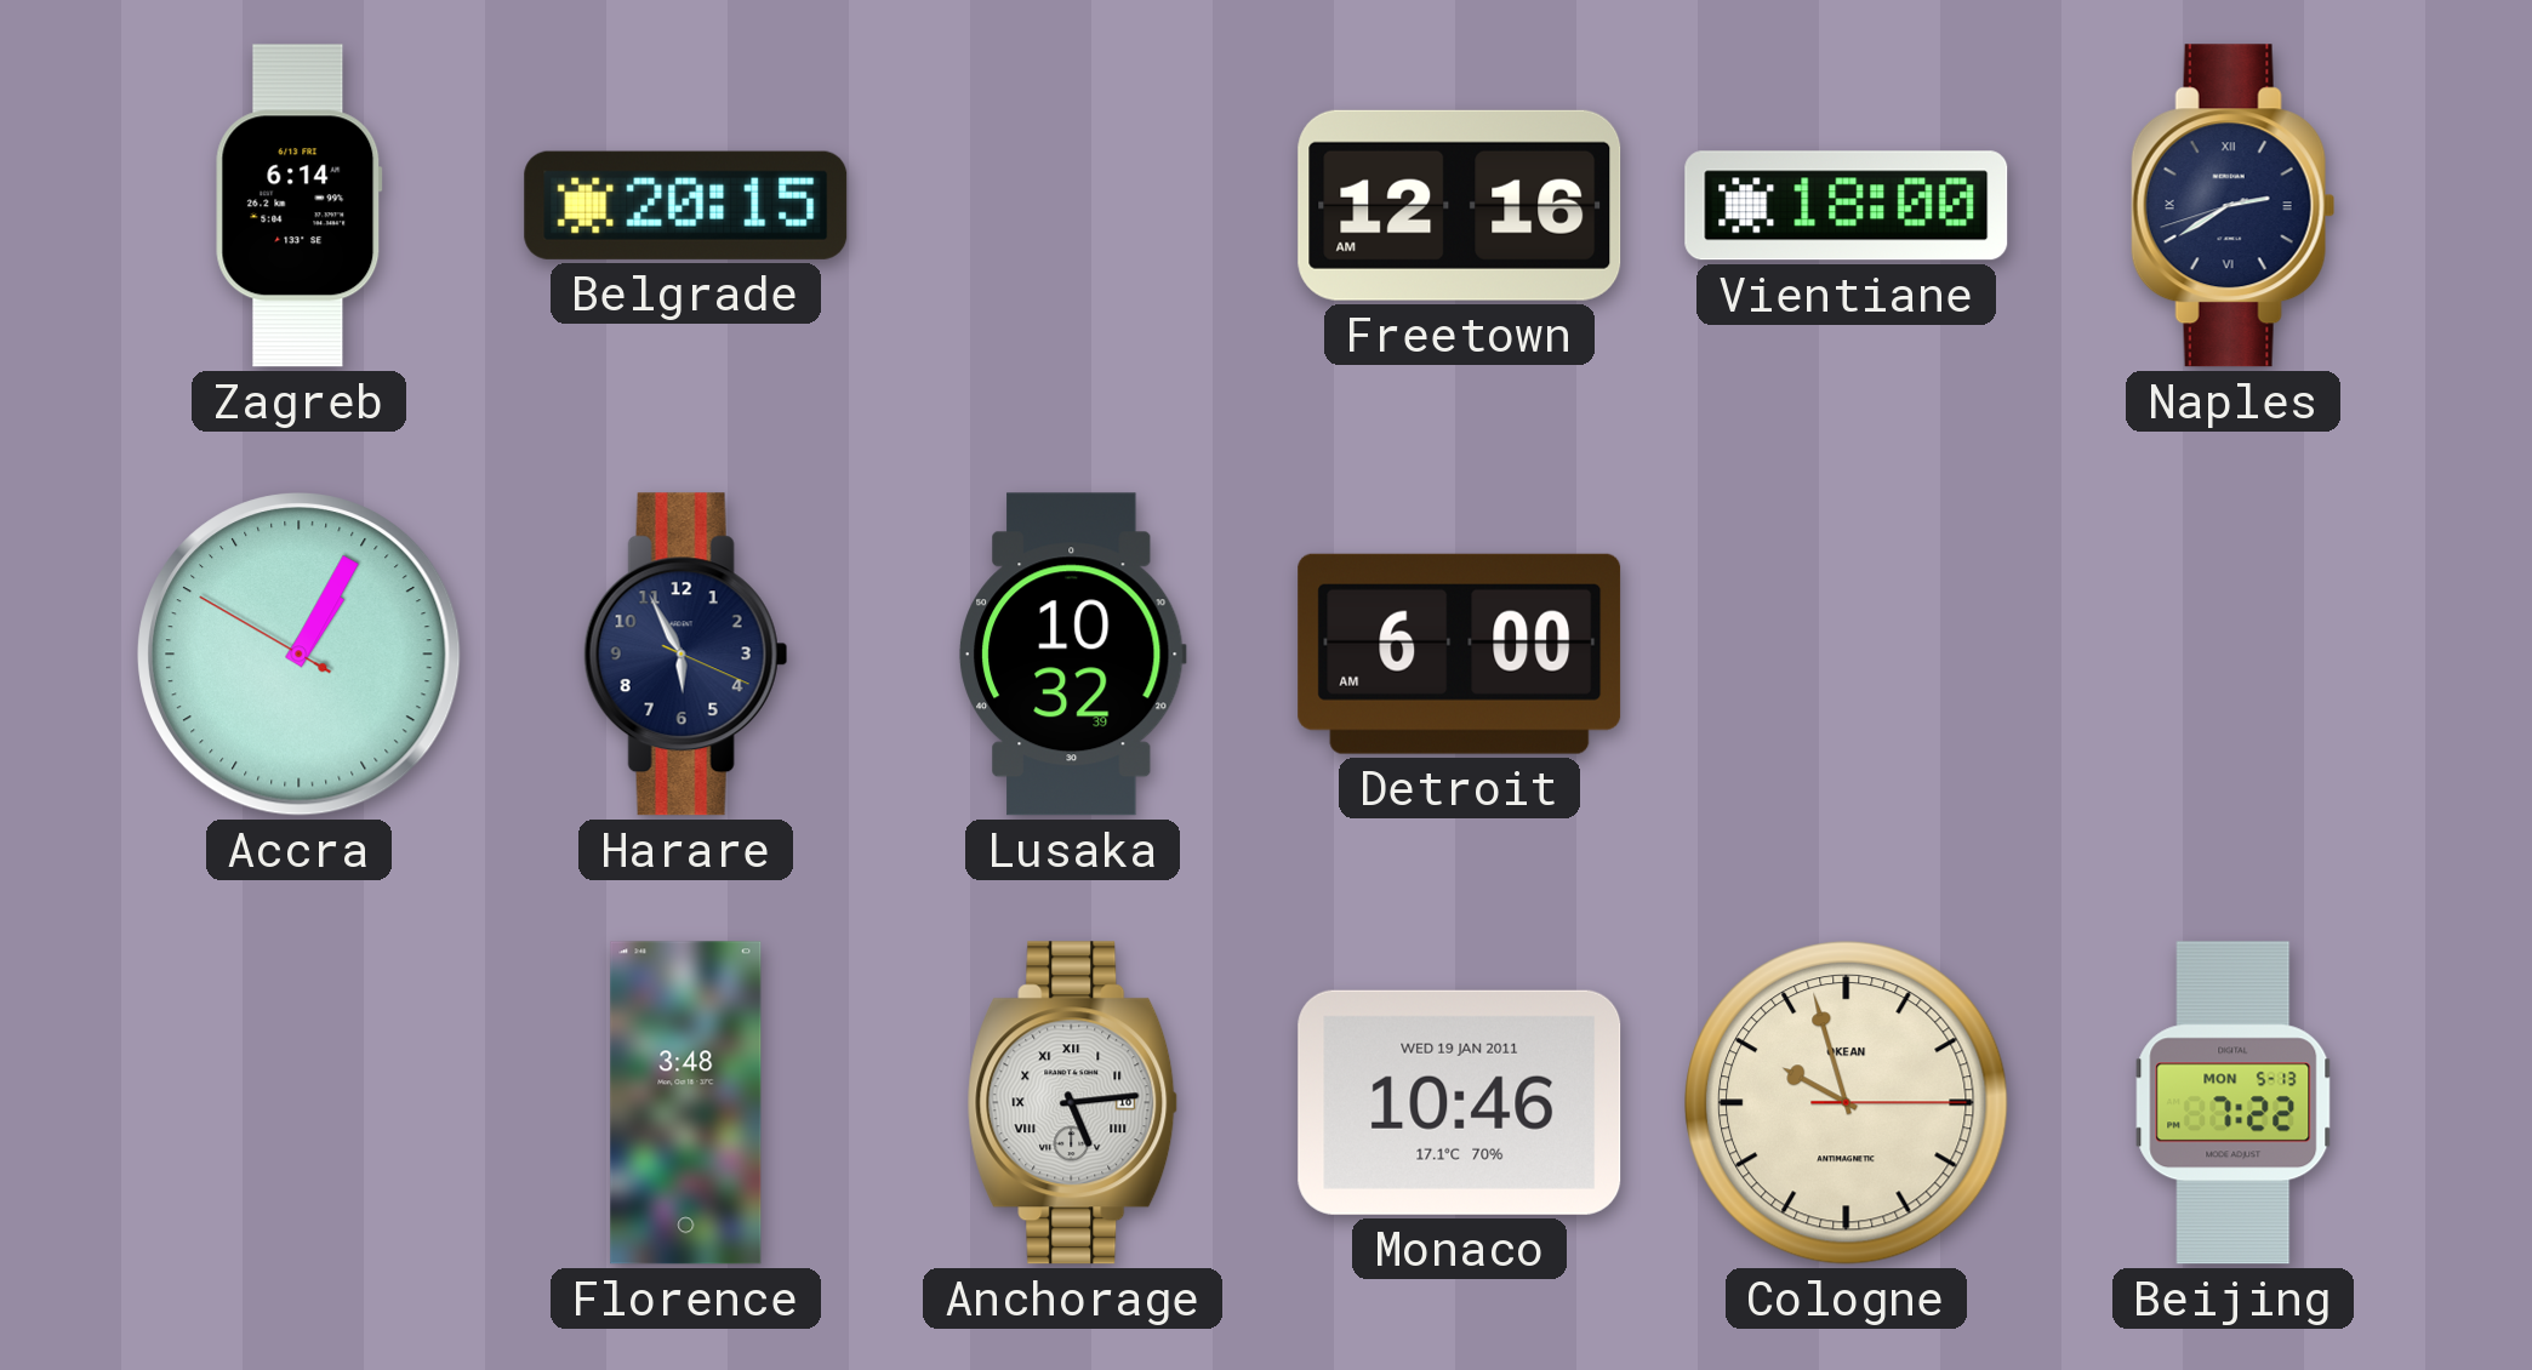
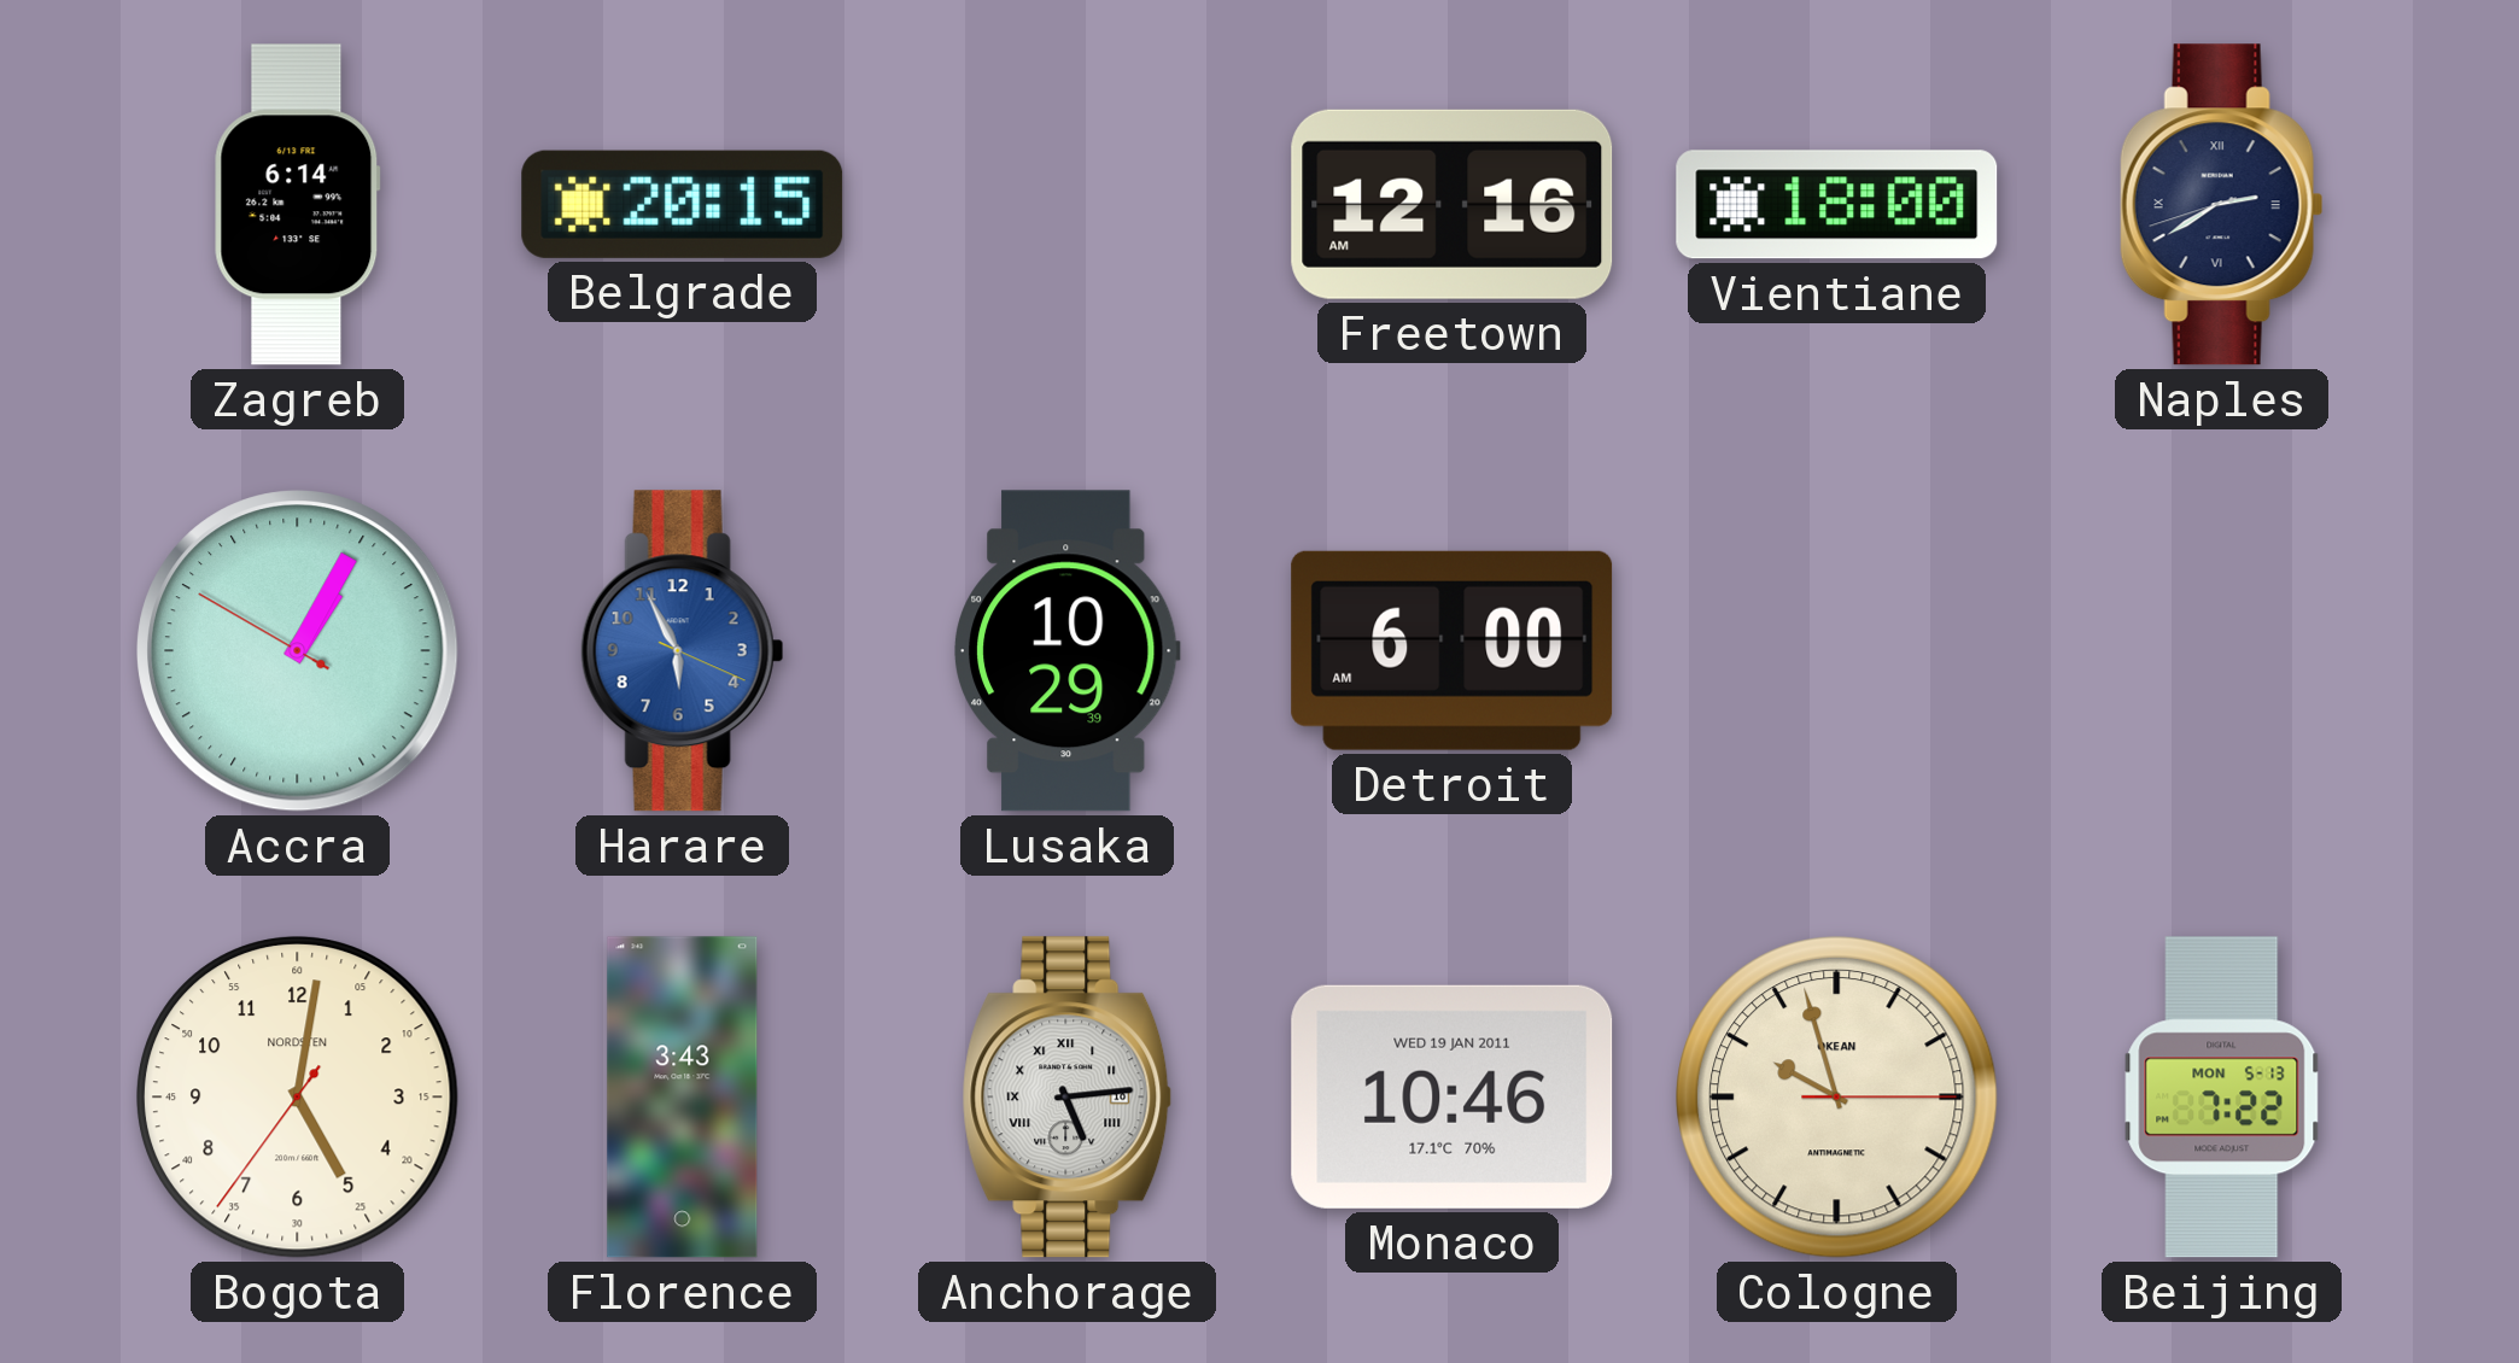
Harare dial: navy -> blue (682, 651)
Lusaka: 10:32 -> 10:29 (1066, 651)
Bogota: none -> 5:01 (298, 1098)
Florence: 3:48 -> 3:43 (683, 1098)
